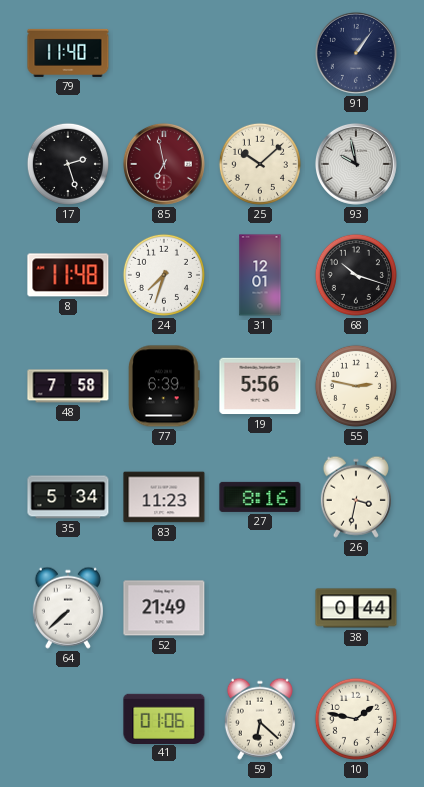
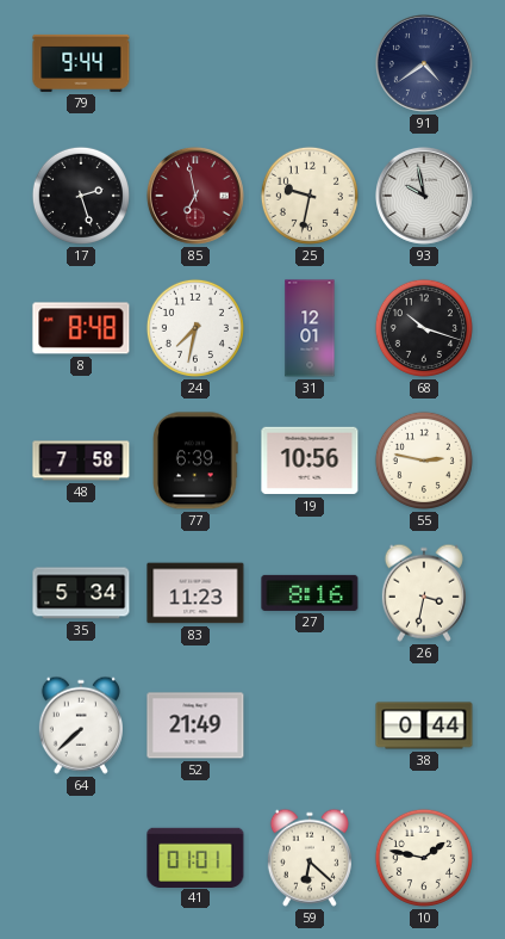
79: 11:40 -> 9:44 (81, 63)
91: 1:06 -> 4:39 (424, 63)
25: 10:08 -> 9:32 (310, 196)
8: 11:48 -> 8:48 (81, 328)
24: 7:33 -> 7:32 (195, 328)
19: 5:56 -> 10:56 (310, 461)
41: 01:06 -> 01:01 (195, 857)
